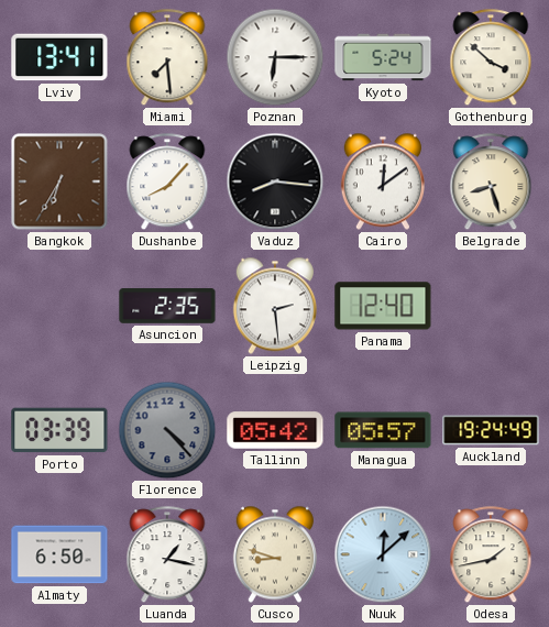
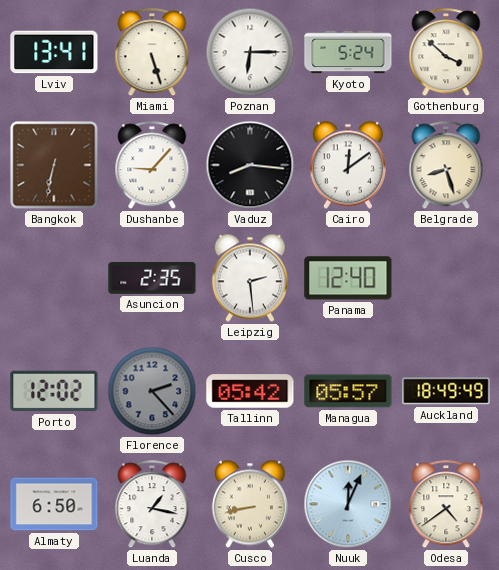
Miami: 7:29 -> 5:27 (152, 53)
Bangkok: 6:35 -> 6:32 (54, 165)
Dushanbe: 8:07 -> 9:07 (152, 166)
Porto: 03:39 -> 12:02 (54, 391)
Florence: 4:23 -> 2:23 (152, 391)
Auckland: 19:24 -> 18:49 (446, 391)
Cusco: 8:48 -> 8:43 (250, 504)
Nuuk: 12:08 -> 12:04 (348, 504)
Odesa: 1:43 -> 4:39 (446, 505)
